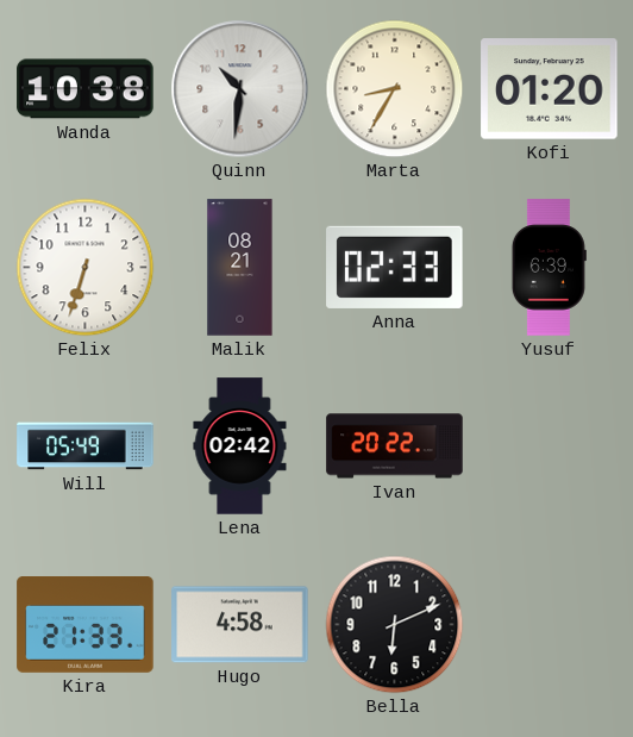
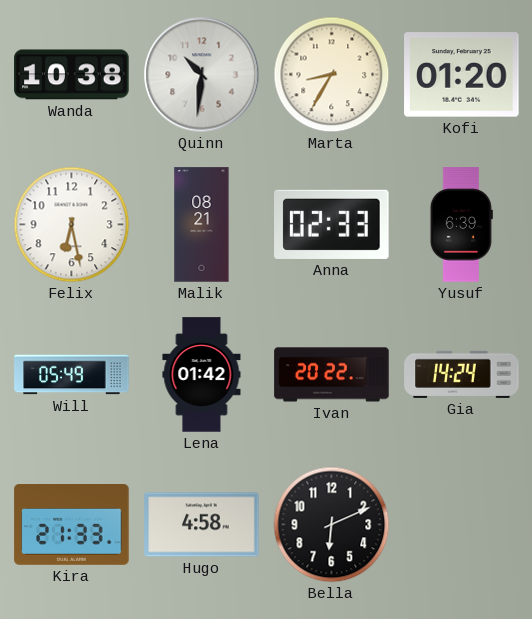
Felix: 6:33 -> 6:28 (72, 225)
Lena: 02:42 -> 01:42 (202, 375)
Gia: none -> 14:24 (462, 374)
